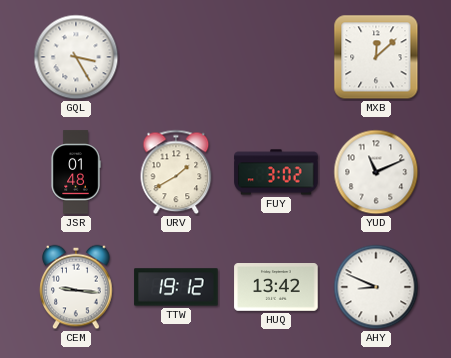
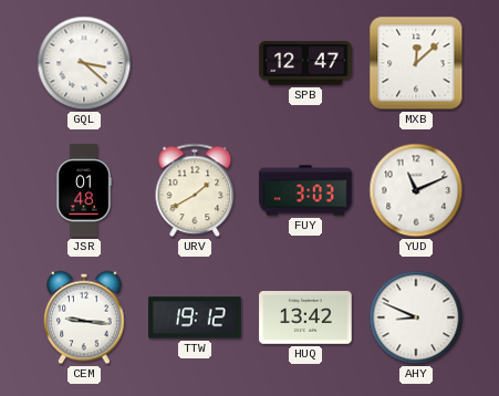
GQL: 3:25 -> 3:22 (84, 63)
SPB: none -> 12:47 (305, 63)
FUY: 3:02 -> 3:03 (305, 190)
